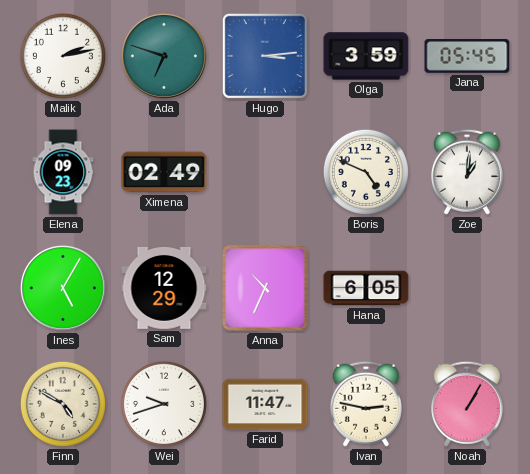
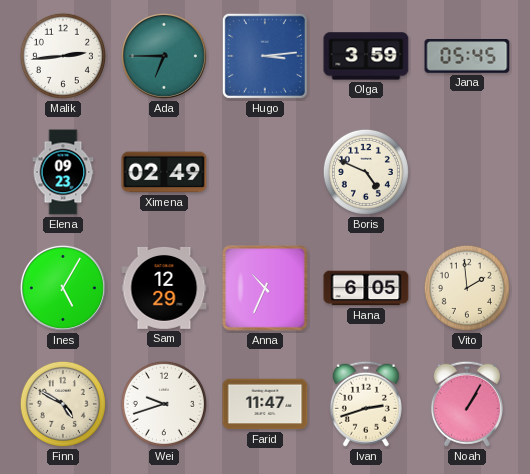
Malik: 2:13 -> 2:44 (63, 56)
Ada: 6:48 -> 6:45 (164, 56)
Zoe: 1:01 -> none (467, 172)
Vito: none -> 1:59 (467, 288)
Ivan: 2:47 -> 2:42 (366, 404)
